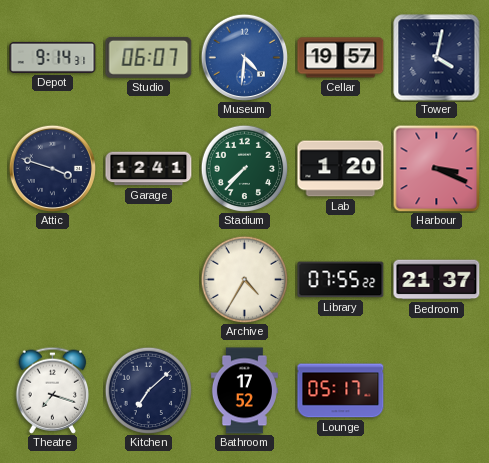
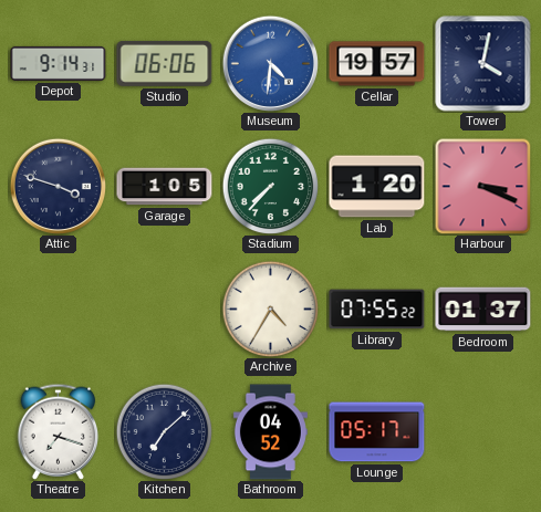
Studio: 06:07 -> 06:06 (165, 63)
Garage: 12:41 -> 1:05 (165, 187)
Bedroom: 21:37 -> 01:37 (483, 310)
Bathroom: 17:52 -> 04:52 (270, 432)
